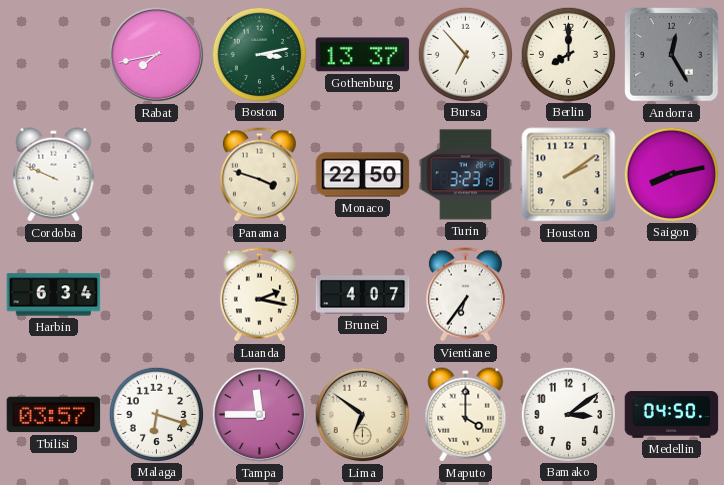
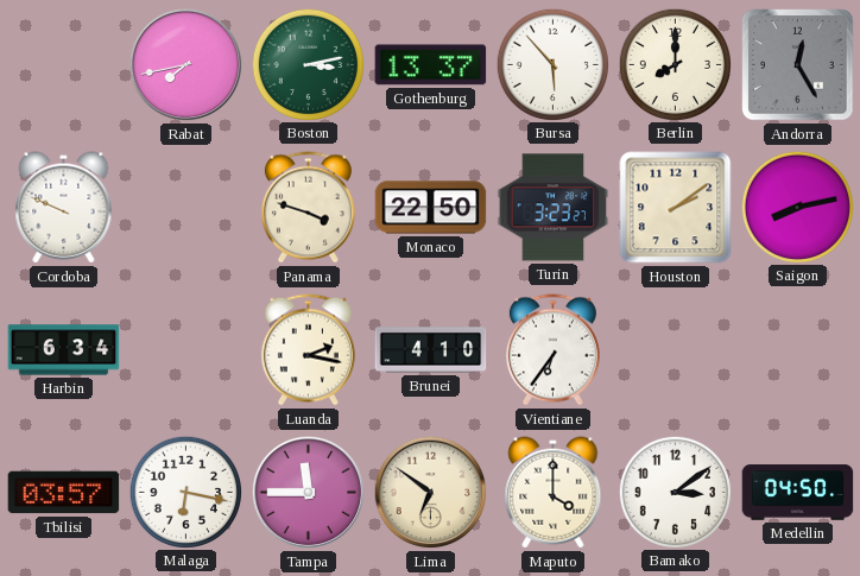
Bursa: 6:53 -> 5:53 (552, 64)
Turin: 3:23:19 -> 3:23:27 (554, 208)
Brunei: 4:07 -> 4:10 (431, 350)
Malaga: 6:18 -> 6:17 (185, 492)
